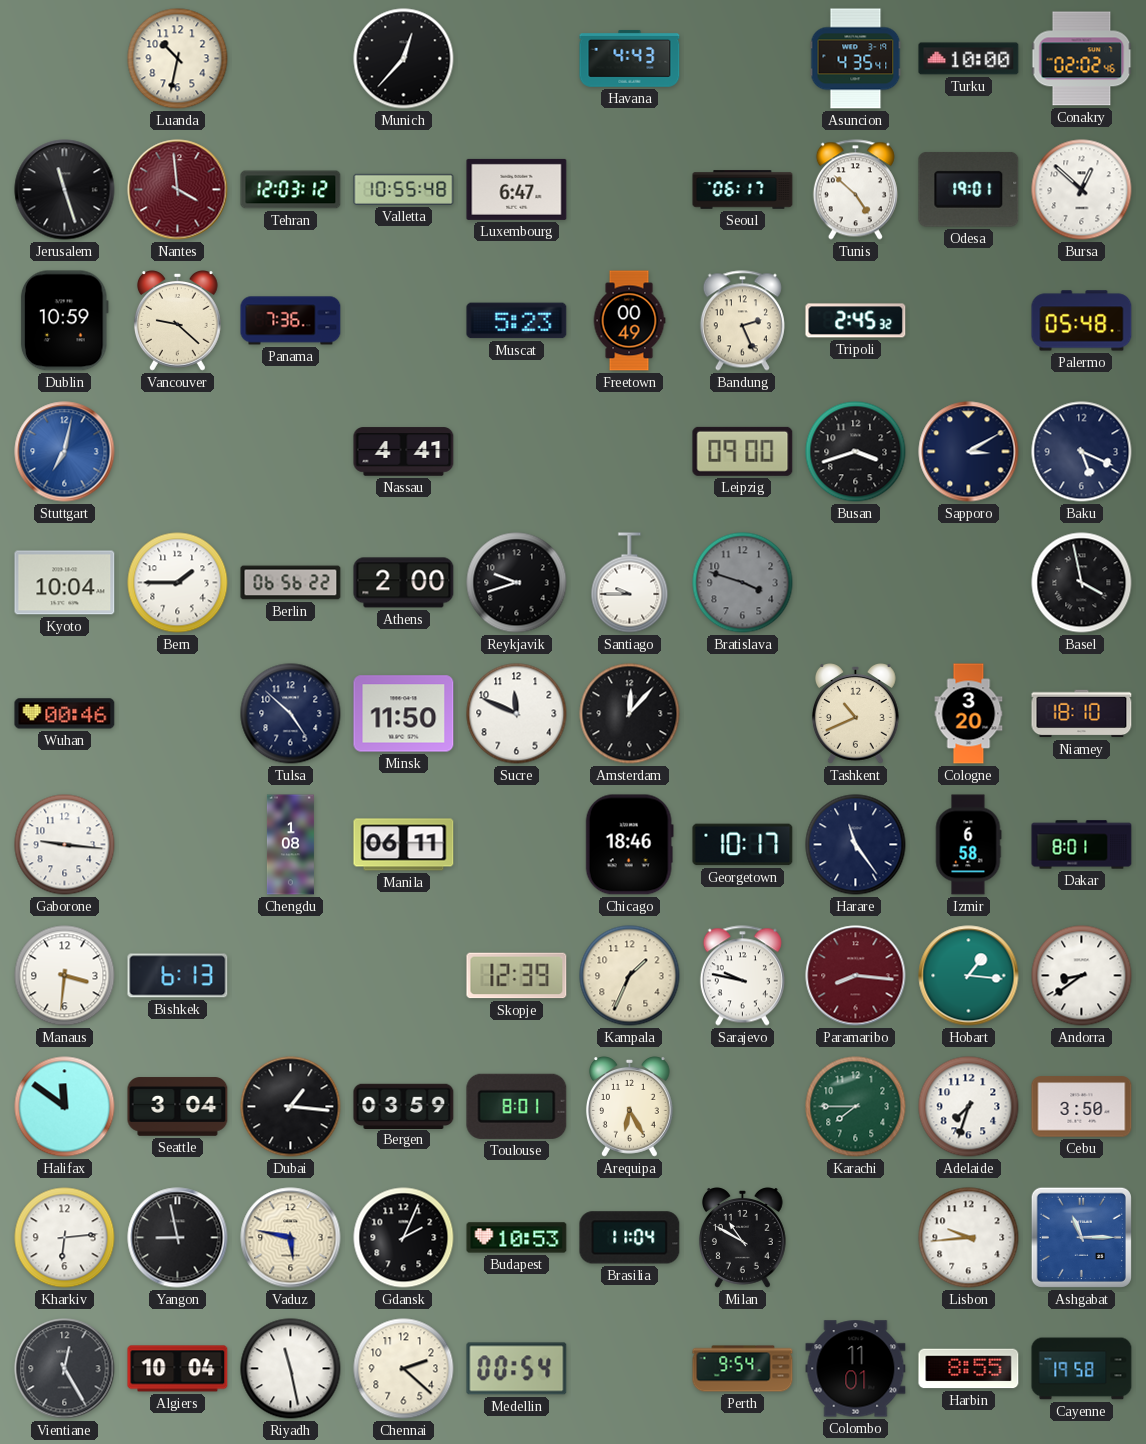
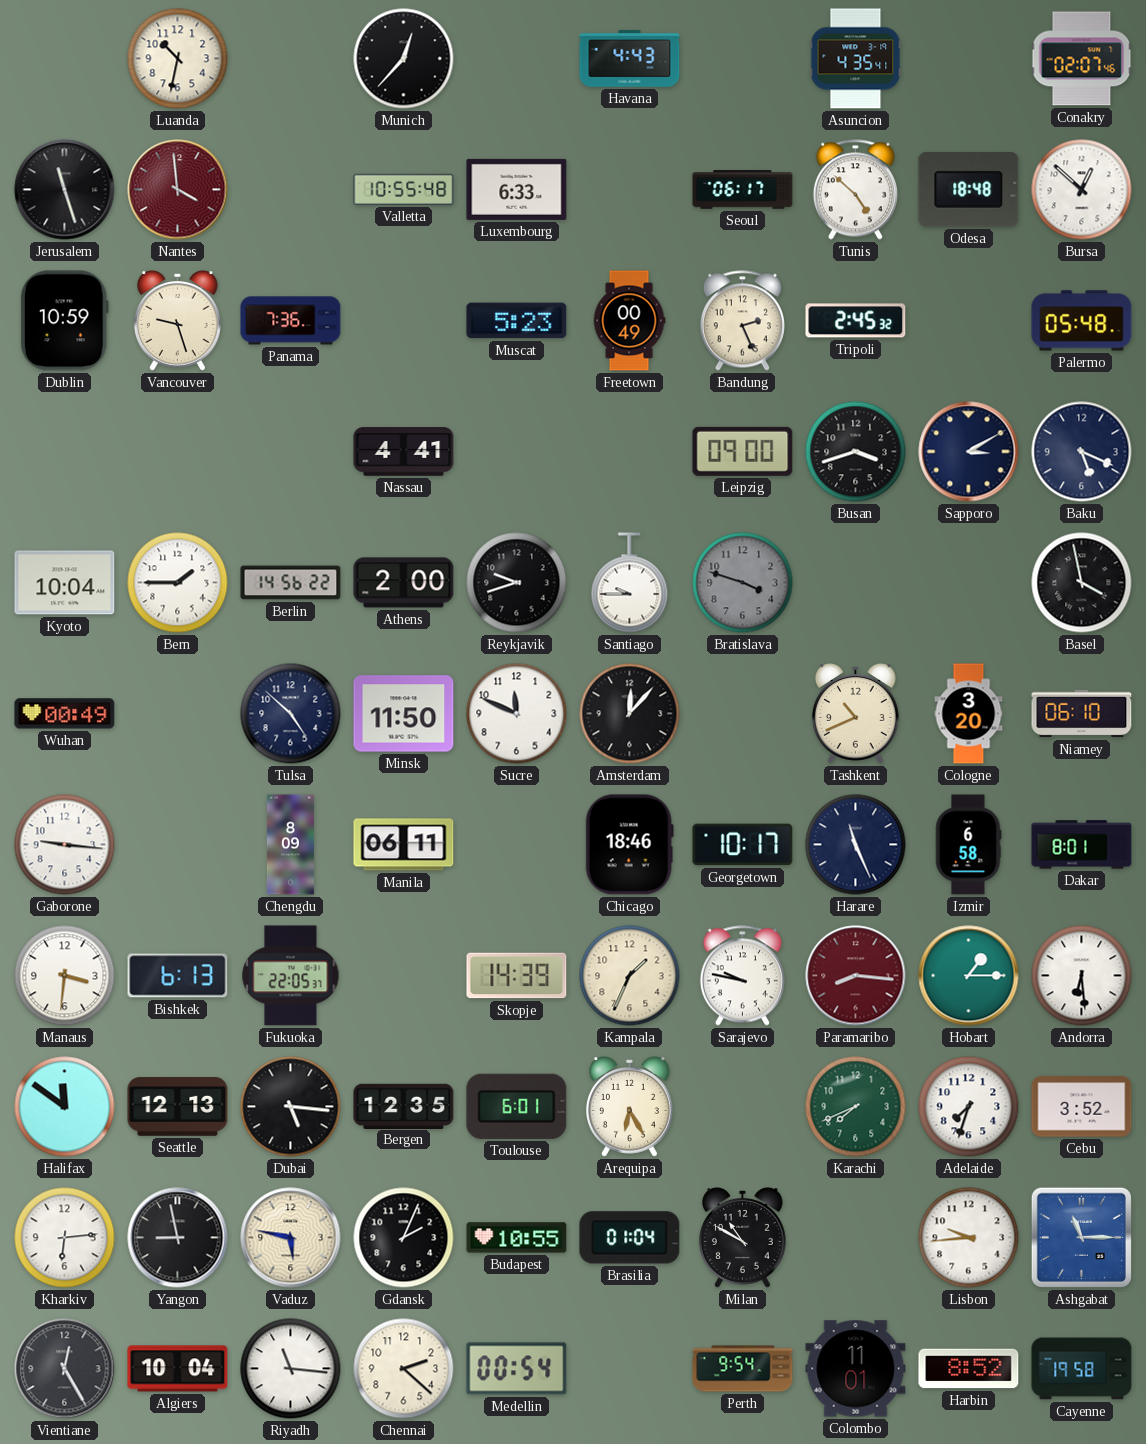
Turku: 10:00 -> none (969, 59)
Conakry: 02:02 -> 02:07 (1082, 59)
Tehran: 12:03 -> none (291, 190)
Luxembourg: 6:47 -> 6:33 (517, 189)
Odesa: 19:01 -> 18:48 (969, 189)
Vancouver: 9:22 -> 9:27 (177, 321)
Stuttgart: 7:02 -> none (65, 452)
Berlin: 06:56 -> 14:56 (291, 583)
Wuhan: 00:46 -> 00:49 (65, 714)
Niamey: 18:10 -> 06:10 (1082, 714)
Chengdu: 1:08 -> 8:09 (290, 845)
Harare: 11:24 -> 11:26 (856, 845)
Fukuoka: none -> 22:05 (291, 976)
Skopje: 12:39 -> 14:39 (517, 976)
Hobart: 1:16 -> 1:15 (969, 976)
Andorra: 8:39 -> 6:29 (1082, 976)
Seattle: 3:04 -> 12:13 (178, 1107)
Dubai: 1:16 -> 5:16 (291, 1107)
Bergen: 03:59 -> 12:35 (404, 1106)
Toulouse: 8:01 -> 6:01 (517, 1106)
Karachi: 7:45 -> 7:41 (856, 1107)
Cebu: 3:50 -> 3:52 (1082, 1107)
Budapest: 10:53 -> 10:55 (517, 1238)
Brasilia: 11:04 -> 01:04 (630, 1238)
Riyadh: 11:28 -> 11:16 (291, 1369)
Harbin: 8:55 -> 8:52 (969, 1369)
